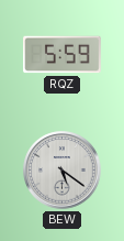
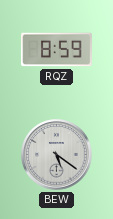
RQZ: 5:59 -> 8:59 (57, 50)
